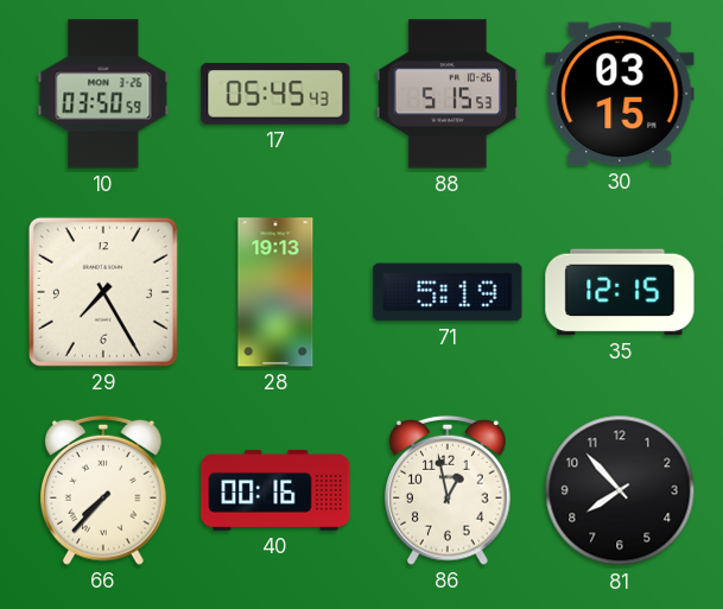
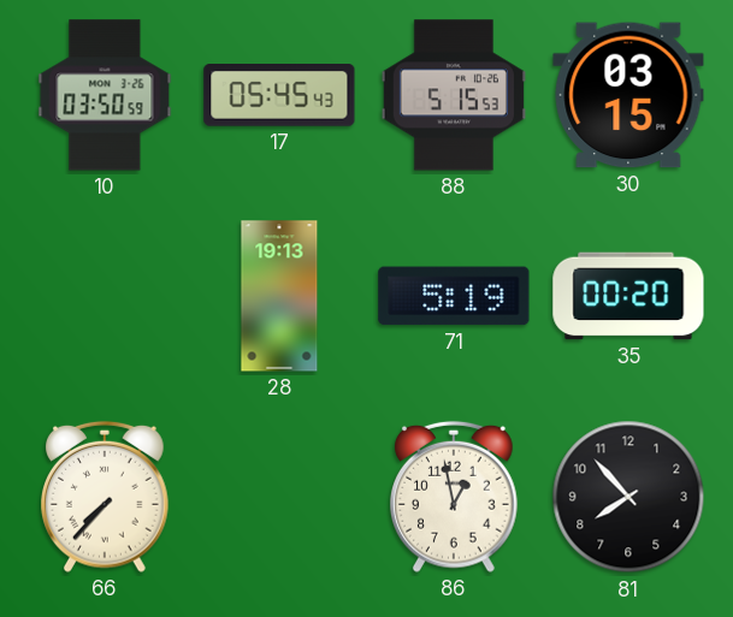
29: 7:25 -> none (103, 292)
35: 12:15 -> 00:20 (628, 296)
40: 00:16 -> none (275, 490)
